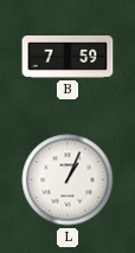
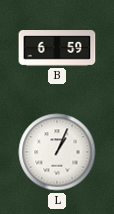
B: 7:59 -> 6:59 (57, 49)
